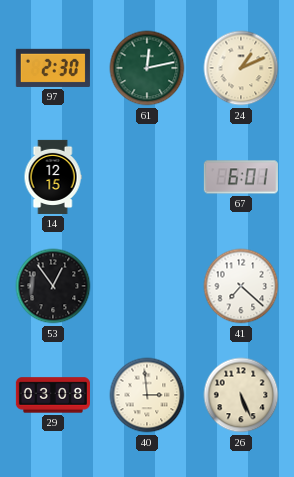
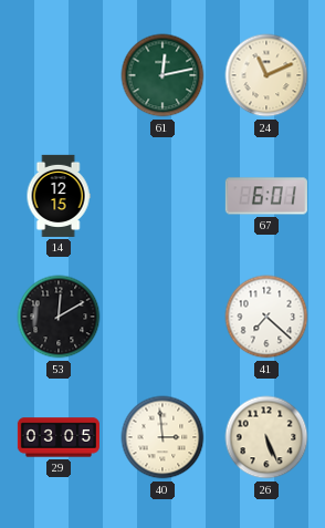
97: 2:30 -> none (53, 68)
24: 1:11 -> 11:11 (266, 75)
53: 12:54 -> 12:10 (59, 317)
29: 03:08 -> 03:05 (59, 437)
